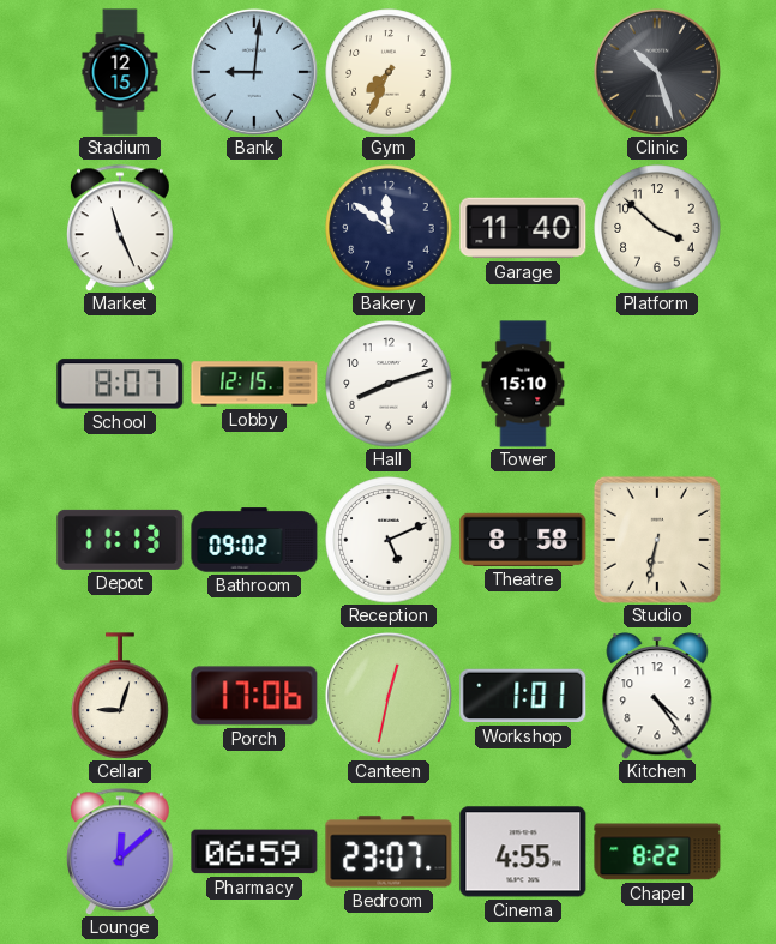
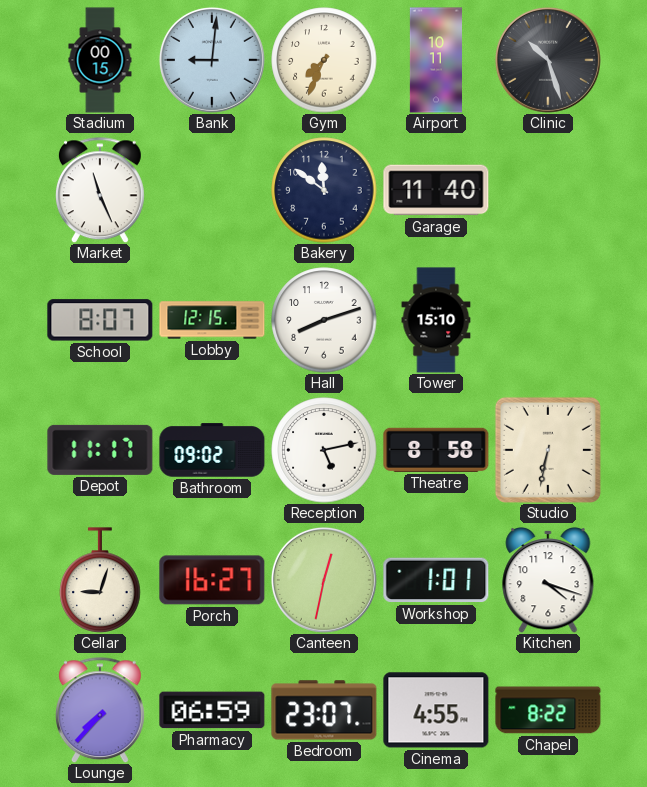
Stadium: 12:15 -> 00:15 (100, 60)
Airport: none -> 10:11 (435, 60)
Platform: 3:52 -> none (657, 228)
Depot: 11:13 -> 11:17 (100, 450)
Reception: 5:11 -> 5:13 (324, 450)
Porch: 17:06 -> 16:27 (212, 580)
Kitchen: 4:24 -> 4:18 (548, 580)
Lounge: 12:08 -> 7:37 (100, 710)
